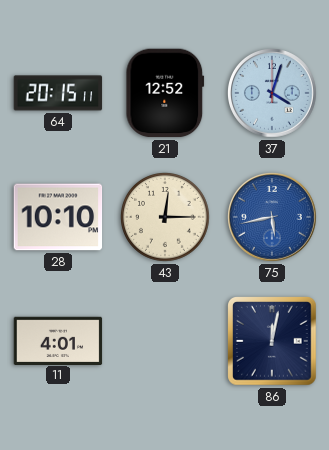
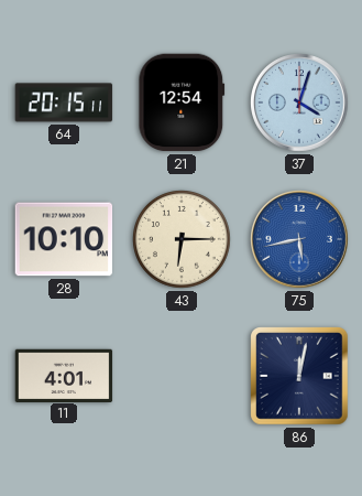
21: 12:52 -> 12:54 (182, 103)
43: 12:15 -> 6:15 (183, 240)
